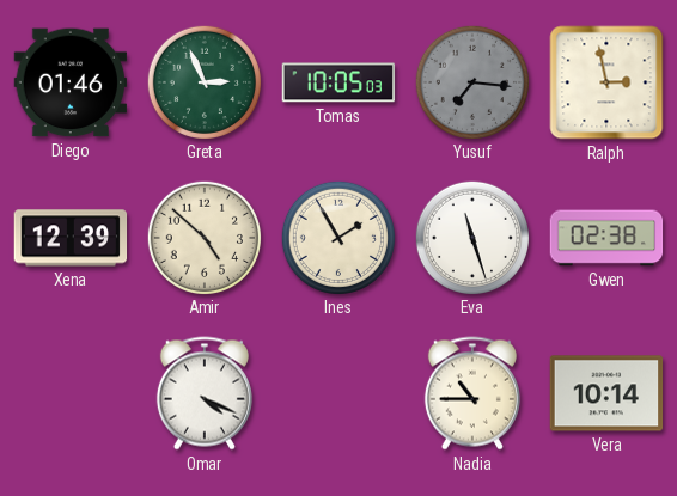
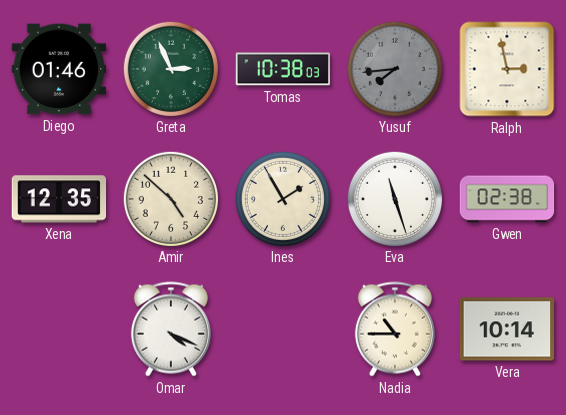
Tomas: 10:05 -> 10:38 (283, 69)
Yusuf: 7:16 -> 7:44 (394, 68)
Xena: 12:39 -> 12:35 (59, 199)
